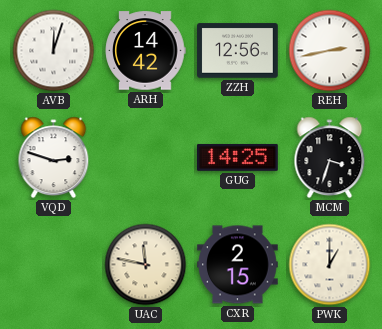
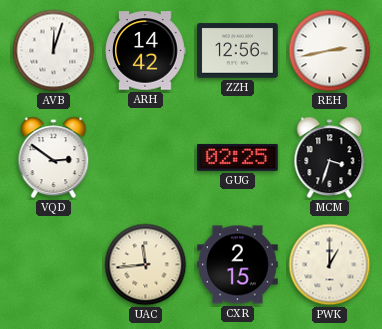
VQD: 2:48 -> 2:51 (54, 158)
GUG: 14:25 -> 02:25 (238, 157)
UAC: 11:47 -> 11:44 (146, 265)
